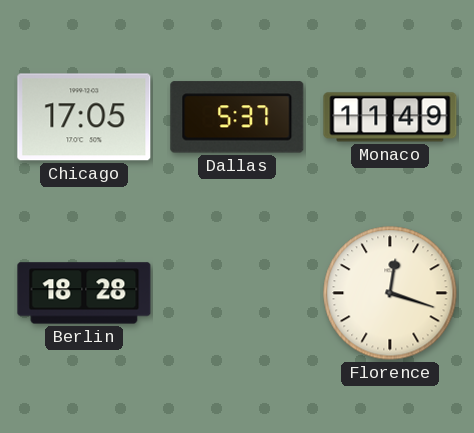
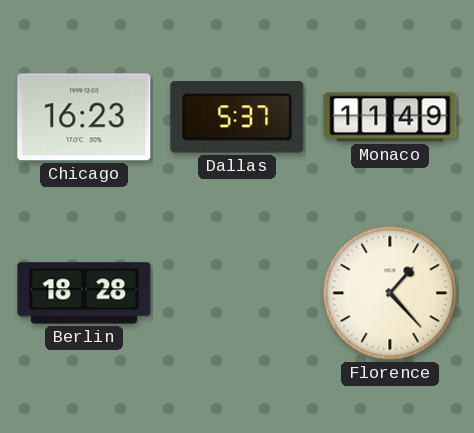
Chicago: 17:05 -> 16:23 (84, 117)
Florence: 12:18 -> 1:23 (390, 293)
